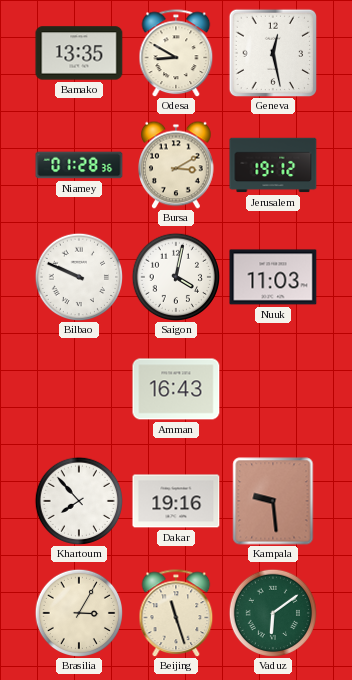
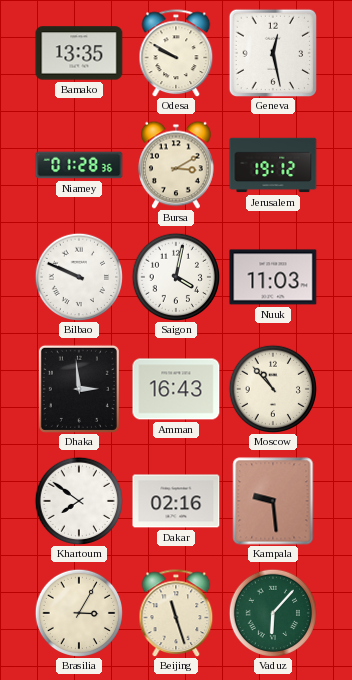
Odesa: 8:50 -> 9:50 (176, 53)
Dhaka: none -> 2:59 (79, 389)
Moscow: none -> 10:53 (272, 388)
Khartoum: 7:53 -> 7:51 (78, 500)
Dakar: 19:16 -> 02:16 (176, 501)
Vaduz: 6:09 -> 6:07 (272, 612)
